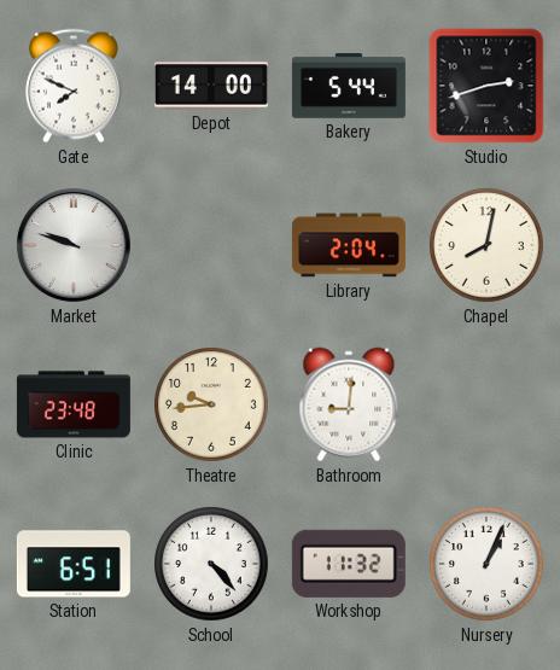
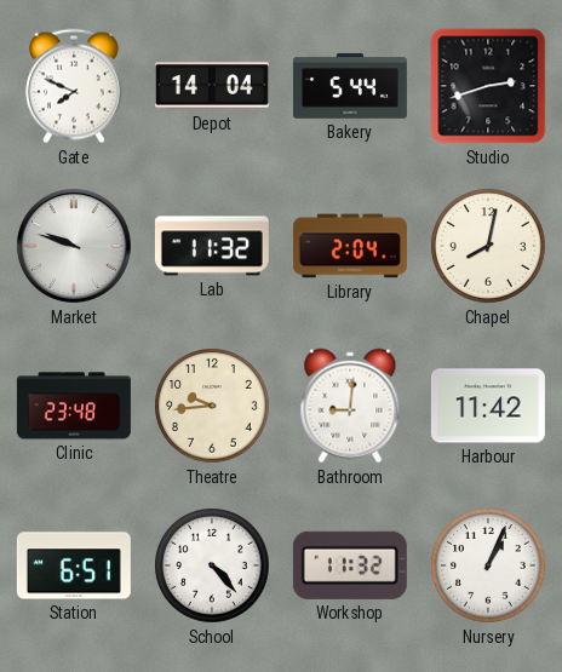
Depot: 14:00 -> 14:04 (212, 86)
Lab: none -> 11:32 (212, 246)
Harbour: none -> 11:42 (488, 406)
